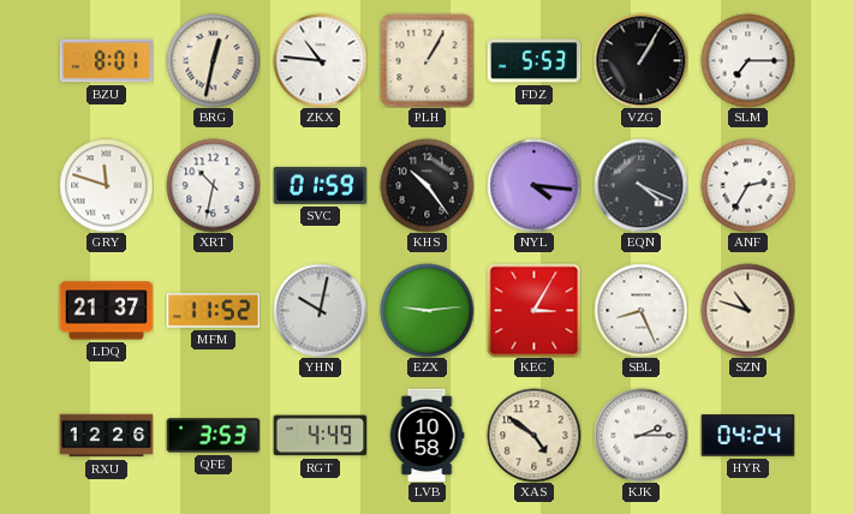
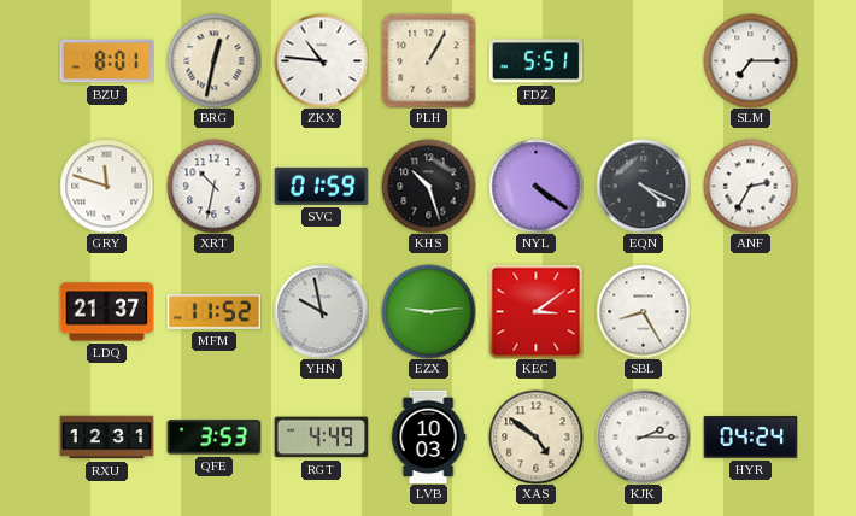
FDZ: 5:53 -> 5:51 (535, 61)
VZG: 1:05 -> none (640, 60)
KHS: 10:24 -> 10:27 (428, 186)
NYL: 4:16 -> 4:21 (535, 186)
YHN: 10:02 -> 9:58 (321, 311)
KEC: 3:05 -> 3:09 (535, 311)
SBL: 8:26 -> 8:25 (643, 311)
SZN: 10:48 -> none (747, 310)
RXU: 12:26 -> 12:31 (106, 438)
LVB: 10:58 -> 10:03 (428, 436)
